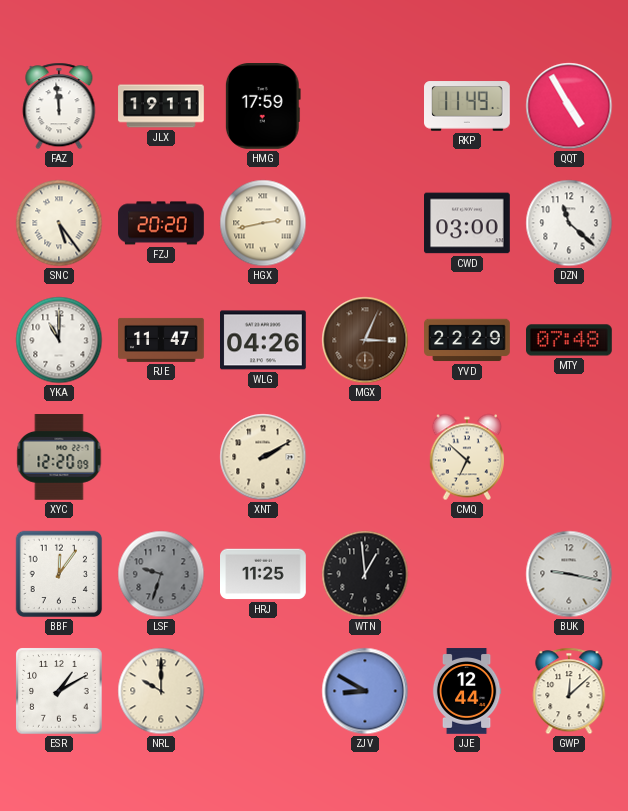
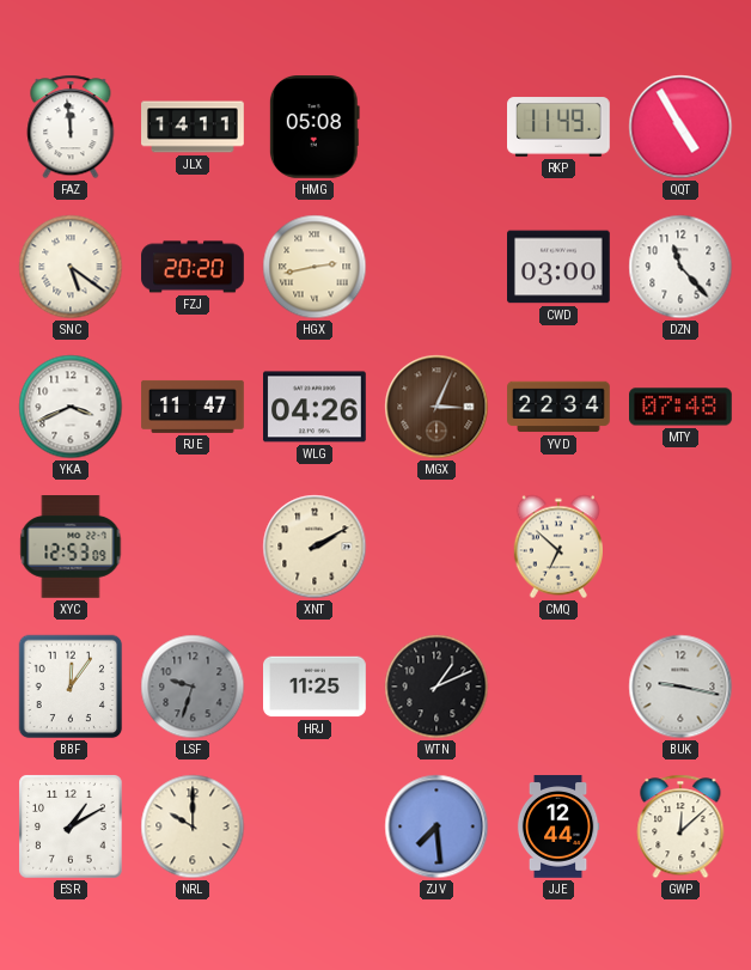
JLX: 19:11 -> 14:11 (193, 127)
HMG: 17:59 -> 05:08 (315, 128)
SNC: 5:24 -> 5:21 (71, 267)
DZN: 11:22 -> 11:23 (680, 267)
YKA: 11:00 -> 3:41 (71, 407)
YVD: 22:29 -> 22:34 (558, 407)
XYC: 12:20 -> 12:53 (71, 548)
WTN: 12:59 -> 1:11 (436, 687)
ZJV: 8:50 -> 7:29 (436, 826)
